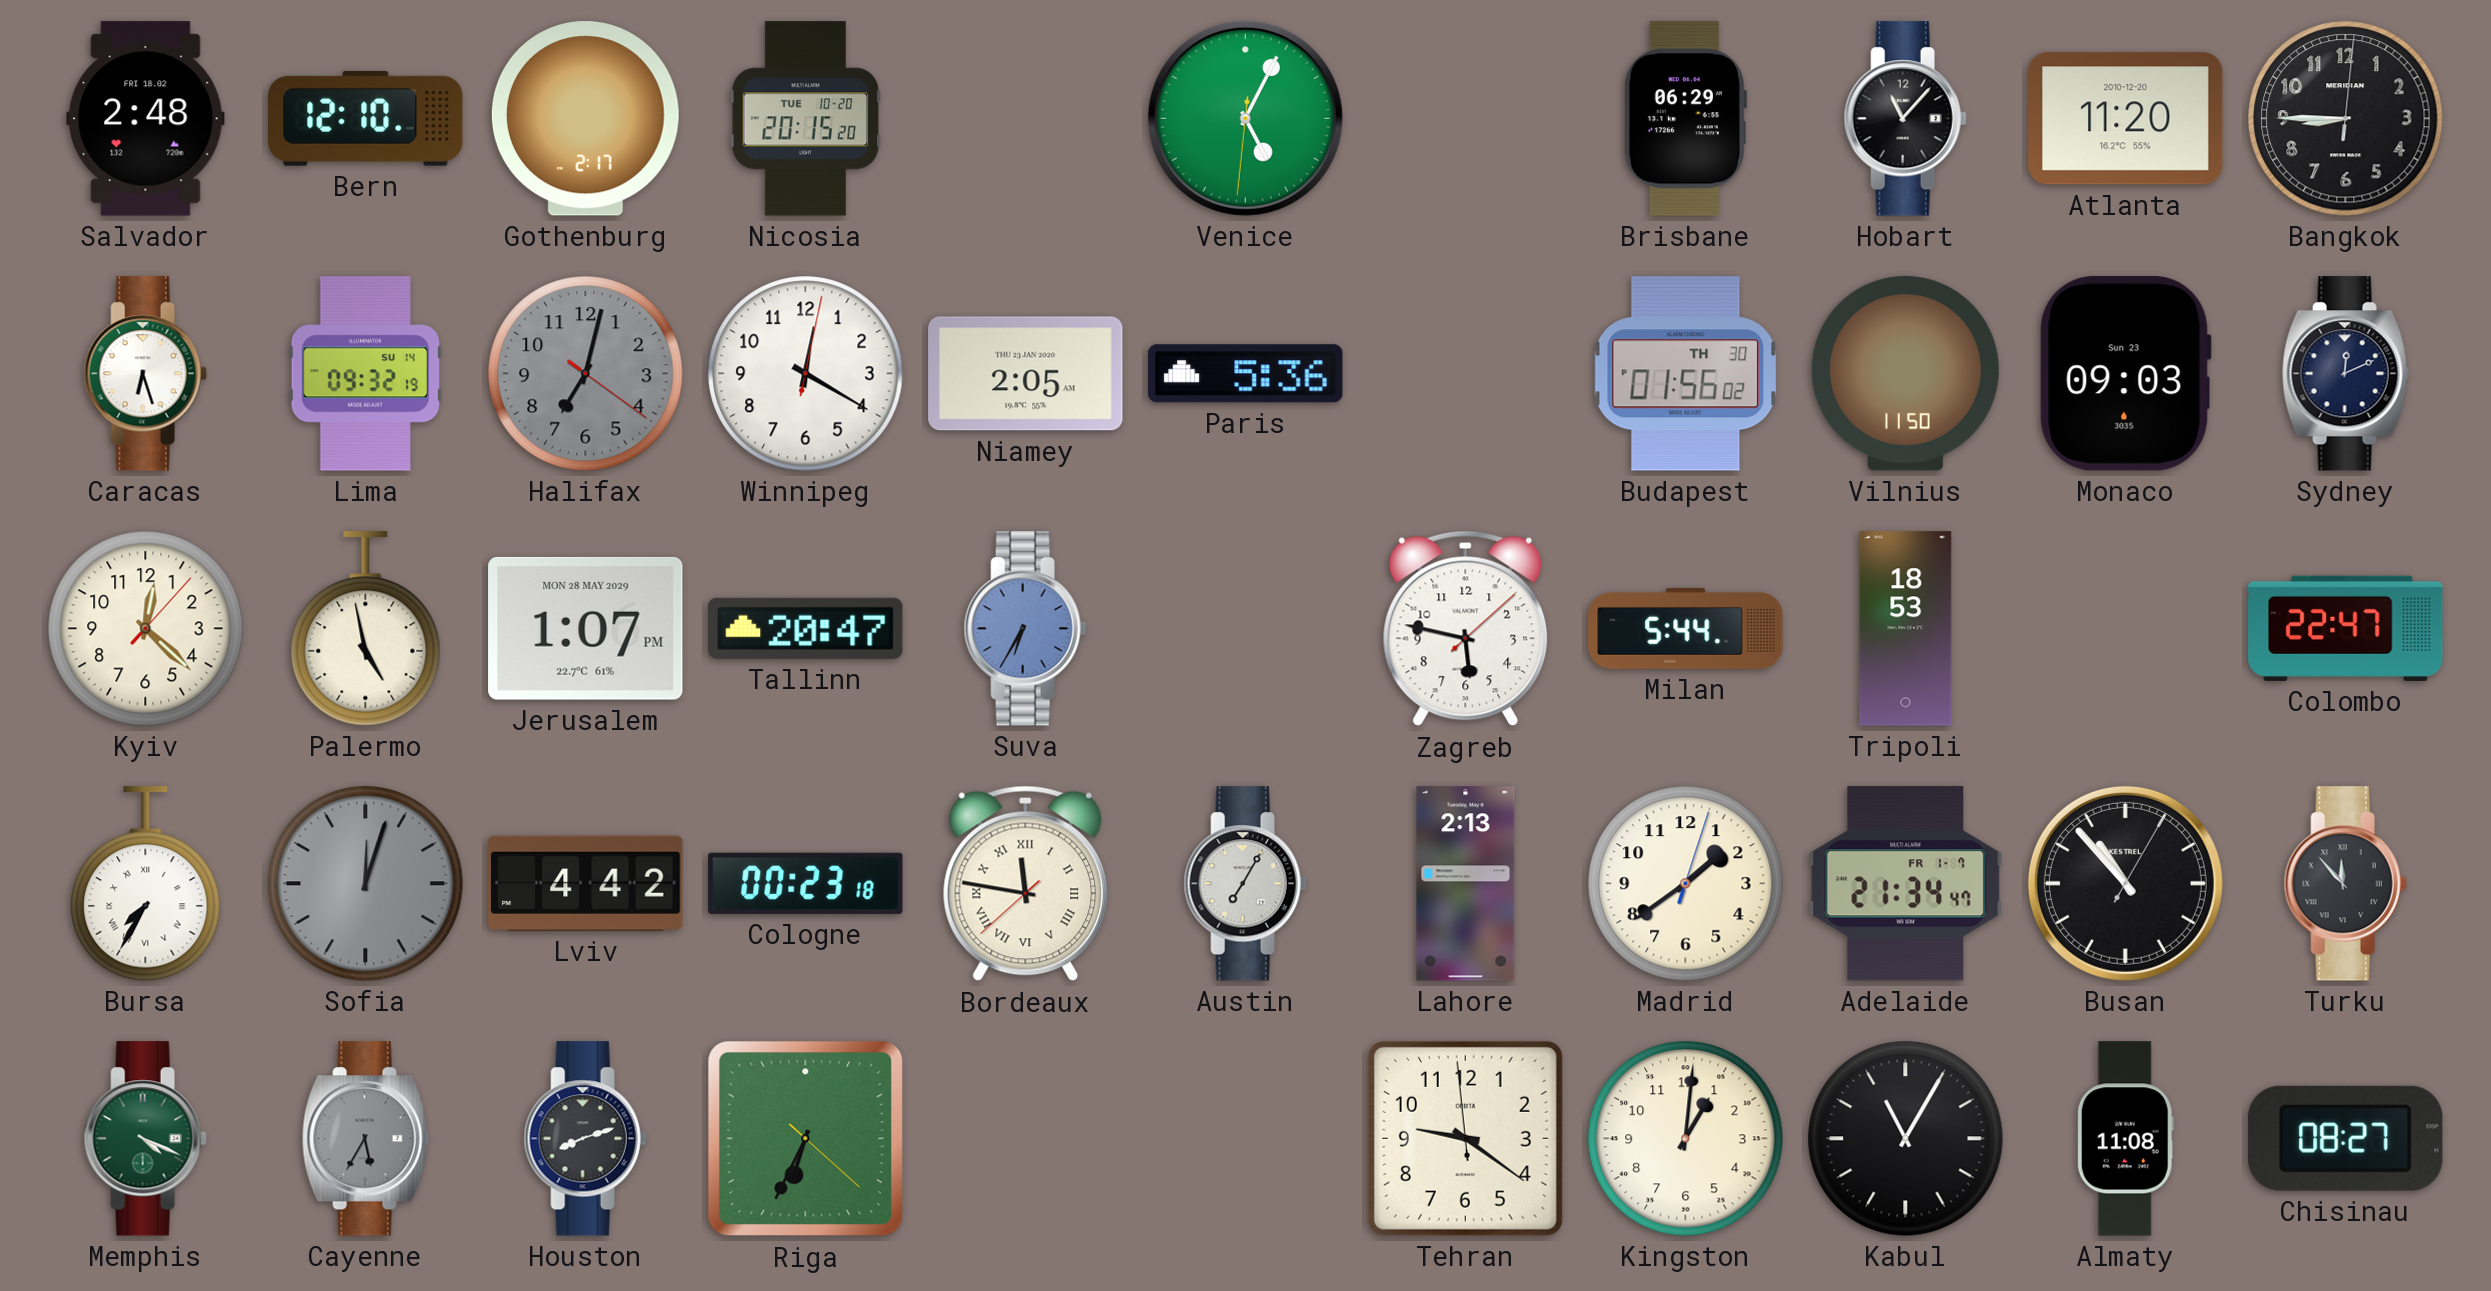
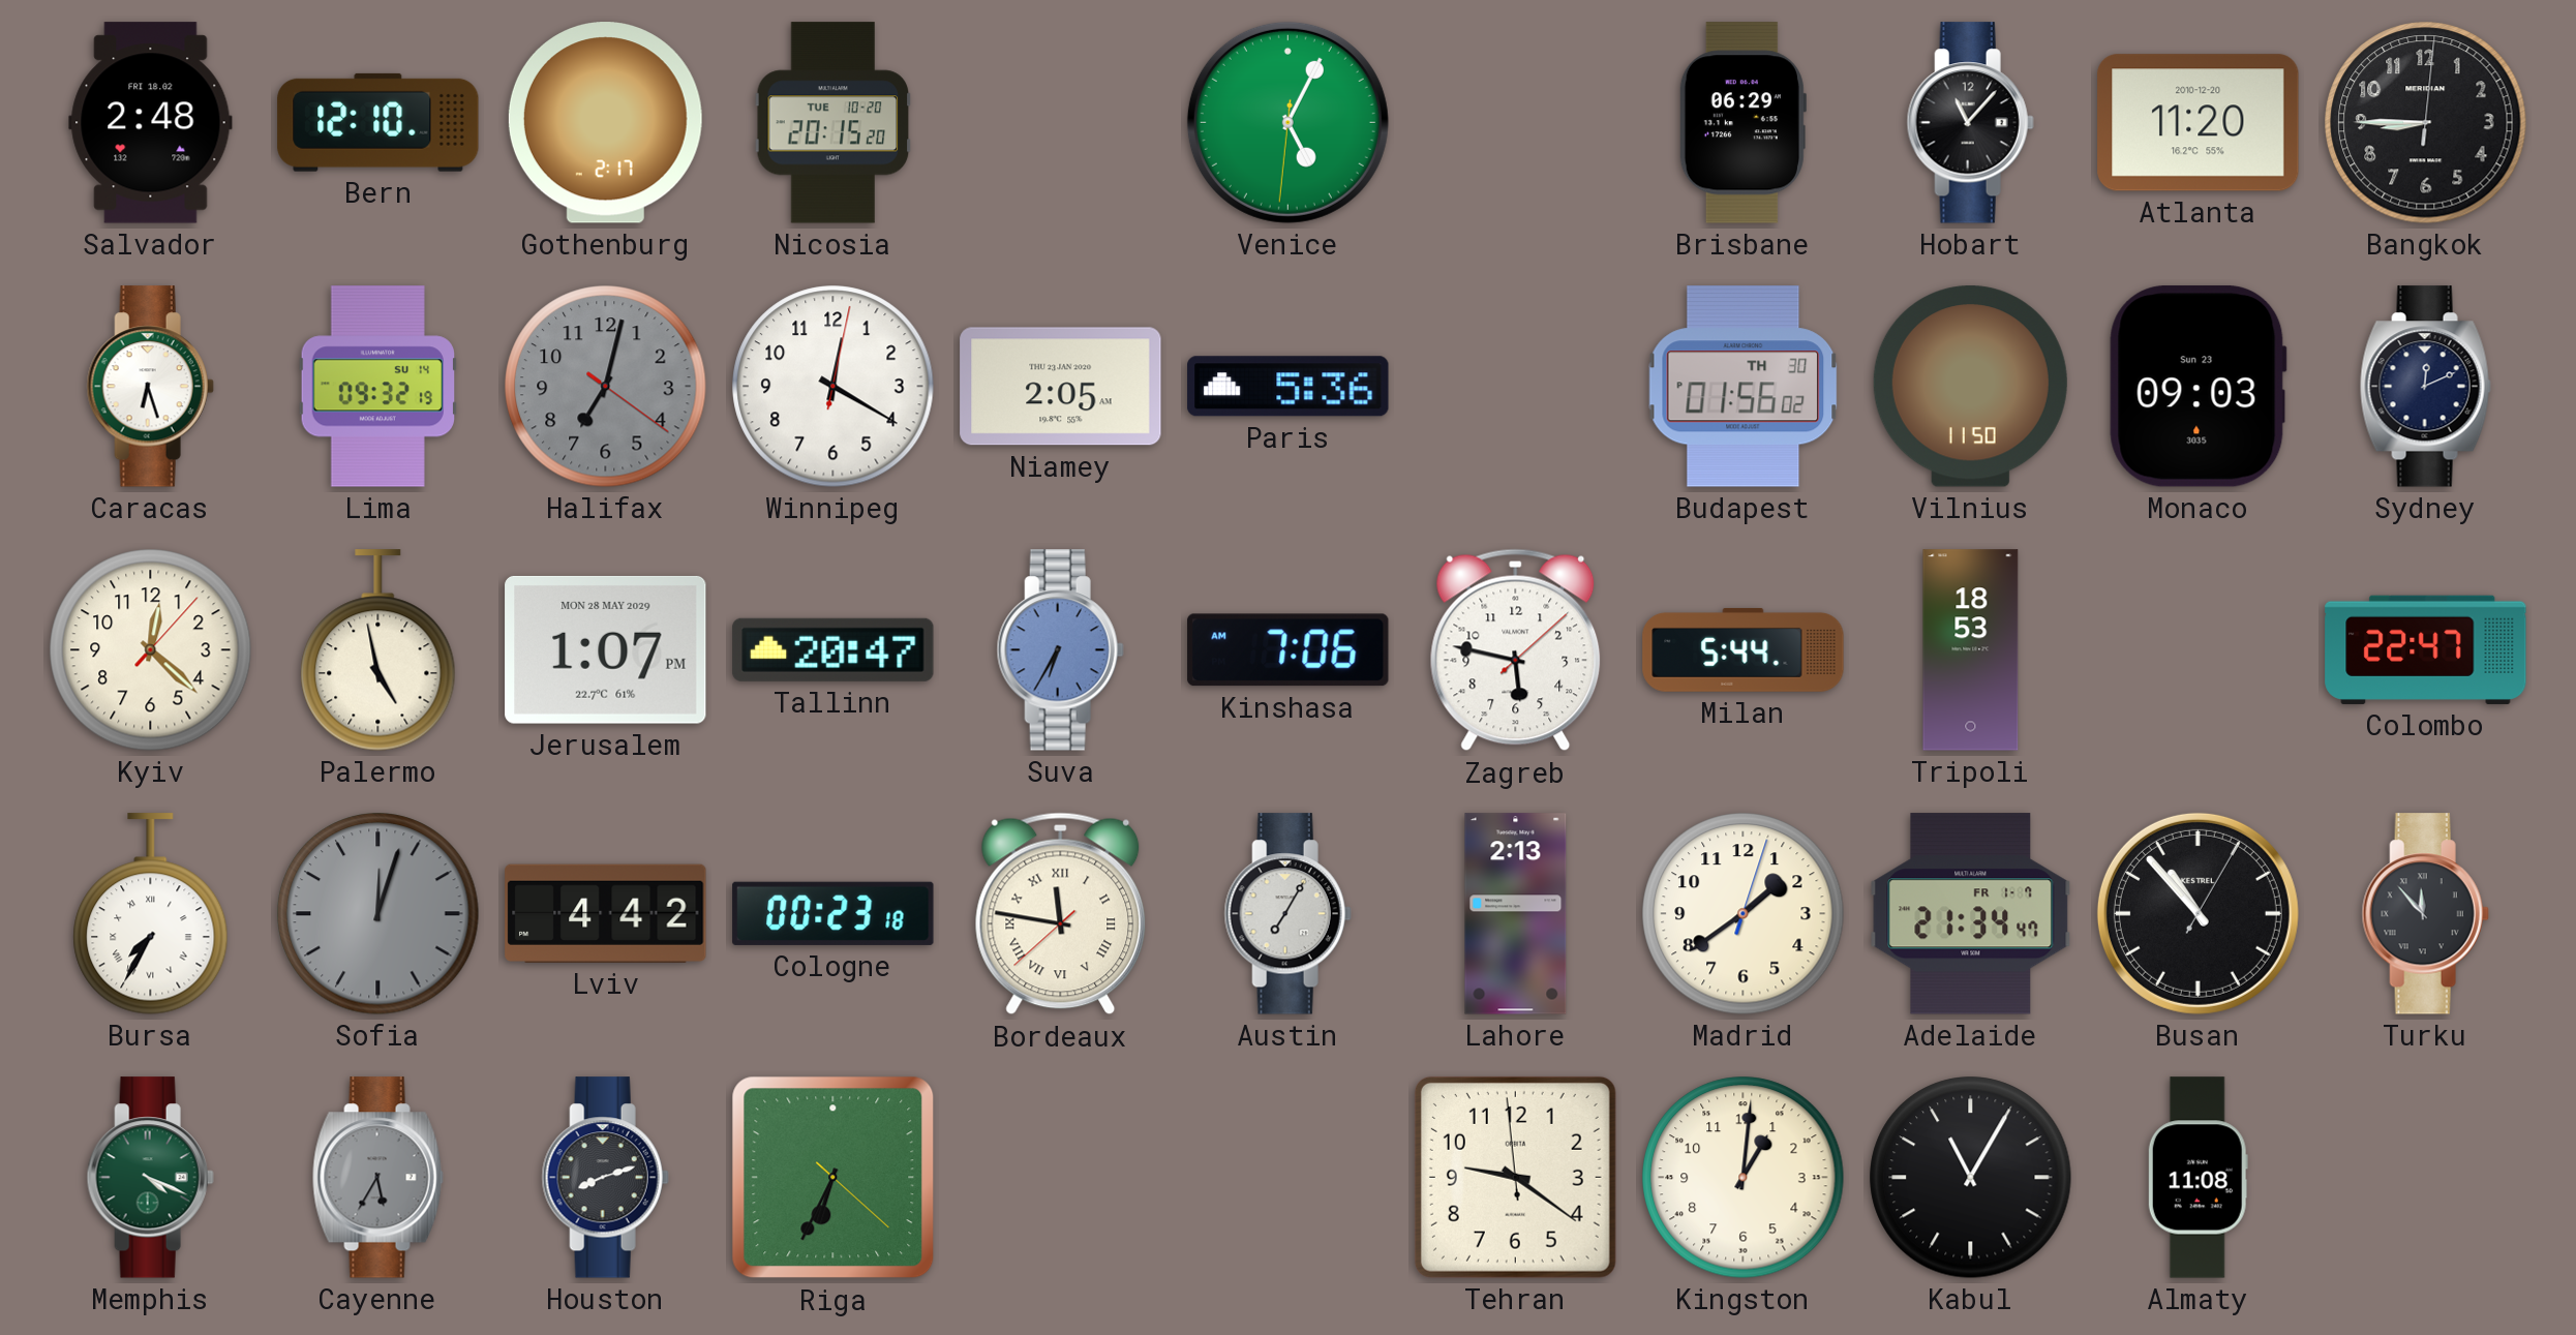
Kinshasa: none -> 7:06 (1289, 650)
Chisinau: 08:27 -> none (2346, 1138)
